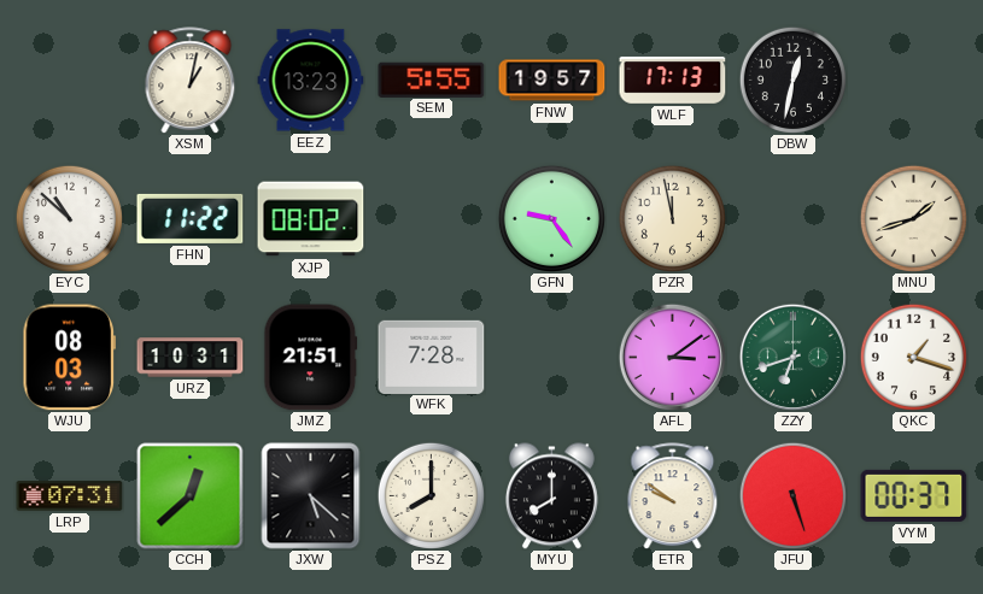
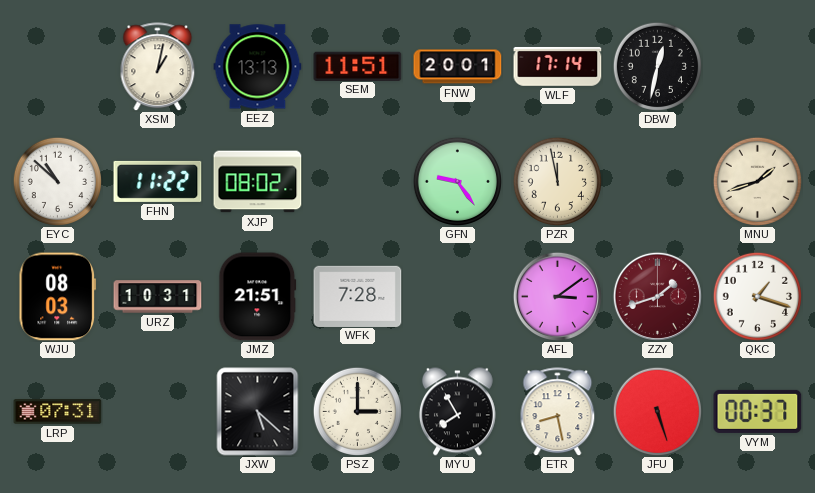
EEZ: 13:23 -> 13:13 (258, 67)
SEM: 5:55 -> 11:51 (358, 66)
FNW: 19:57 -> 20:01 (458, 67)
WLF: 17:13 -> 17:14 (558, 66)
ZZY: 6:42 -> 1:42 (657, 296)
ZZY dial: green -> burgundy (657, 296)
CCH: 12:38 -> none (191, 496)
PSZ: 8:00 -> 3:00 (357, 411)
MYU: 8:00 -> 7:55 (457, 412)
ETR: 9:51 -> 8:28 (558, 412)
